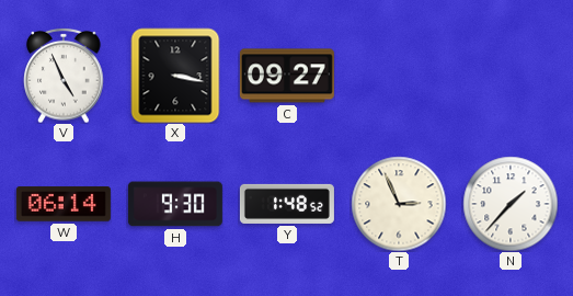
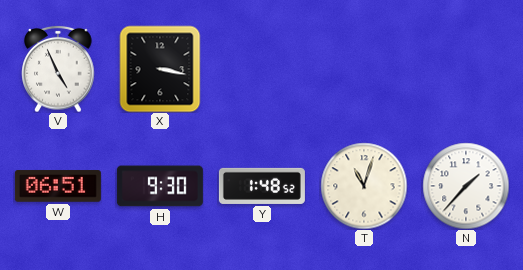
C: 09:27 -> none (287, 76)
W: 06:14 -> 06:51 (58, 186)
T: 2:56 -> 11:03 (364, 186)
